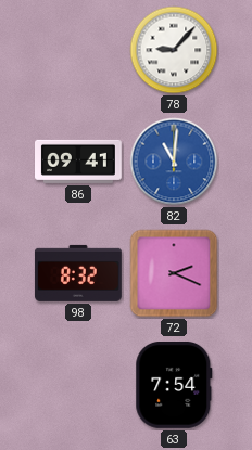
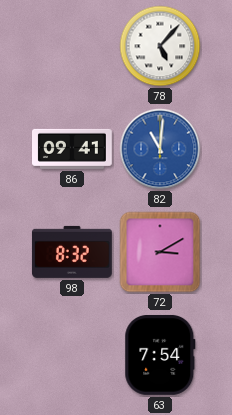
78: 9:07 -> 5:07 (160, 46)
72: 2:19 -> 3:10 (160, 252)
